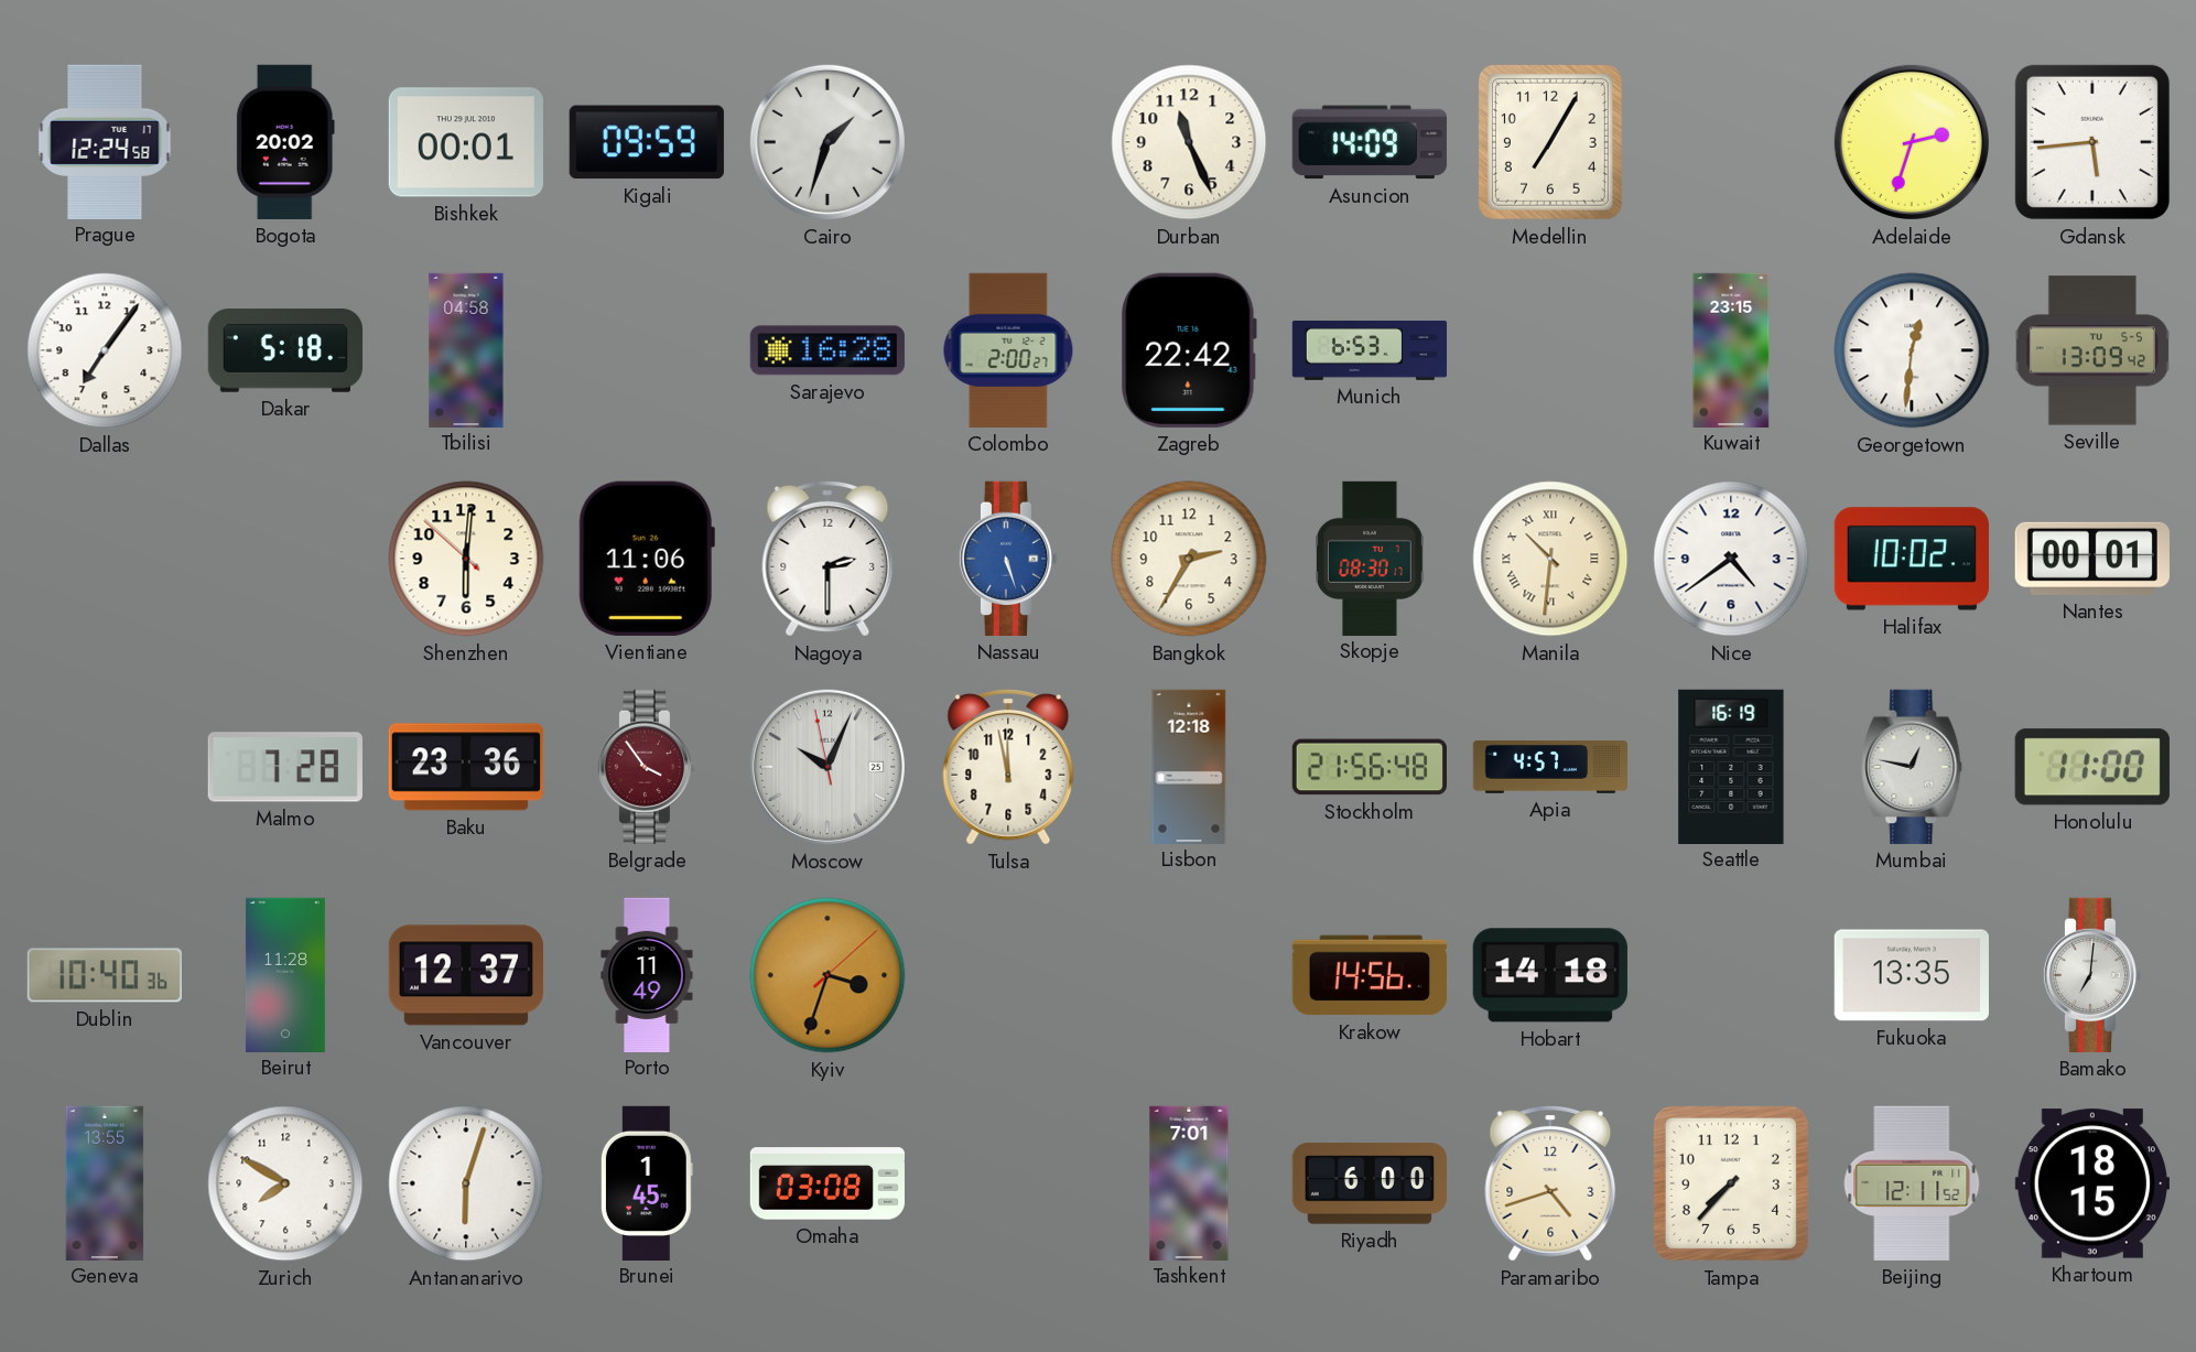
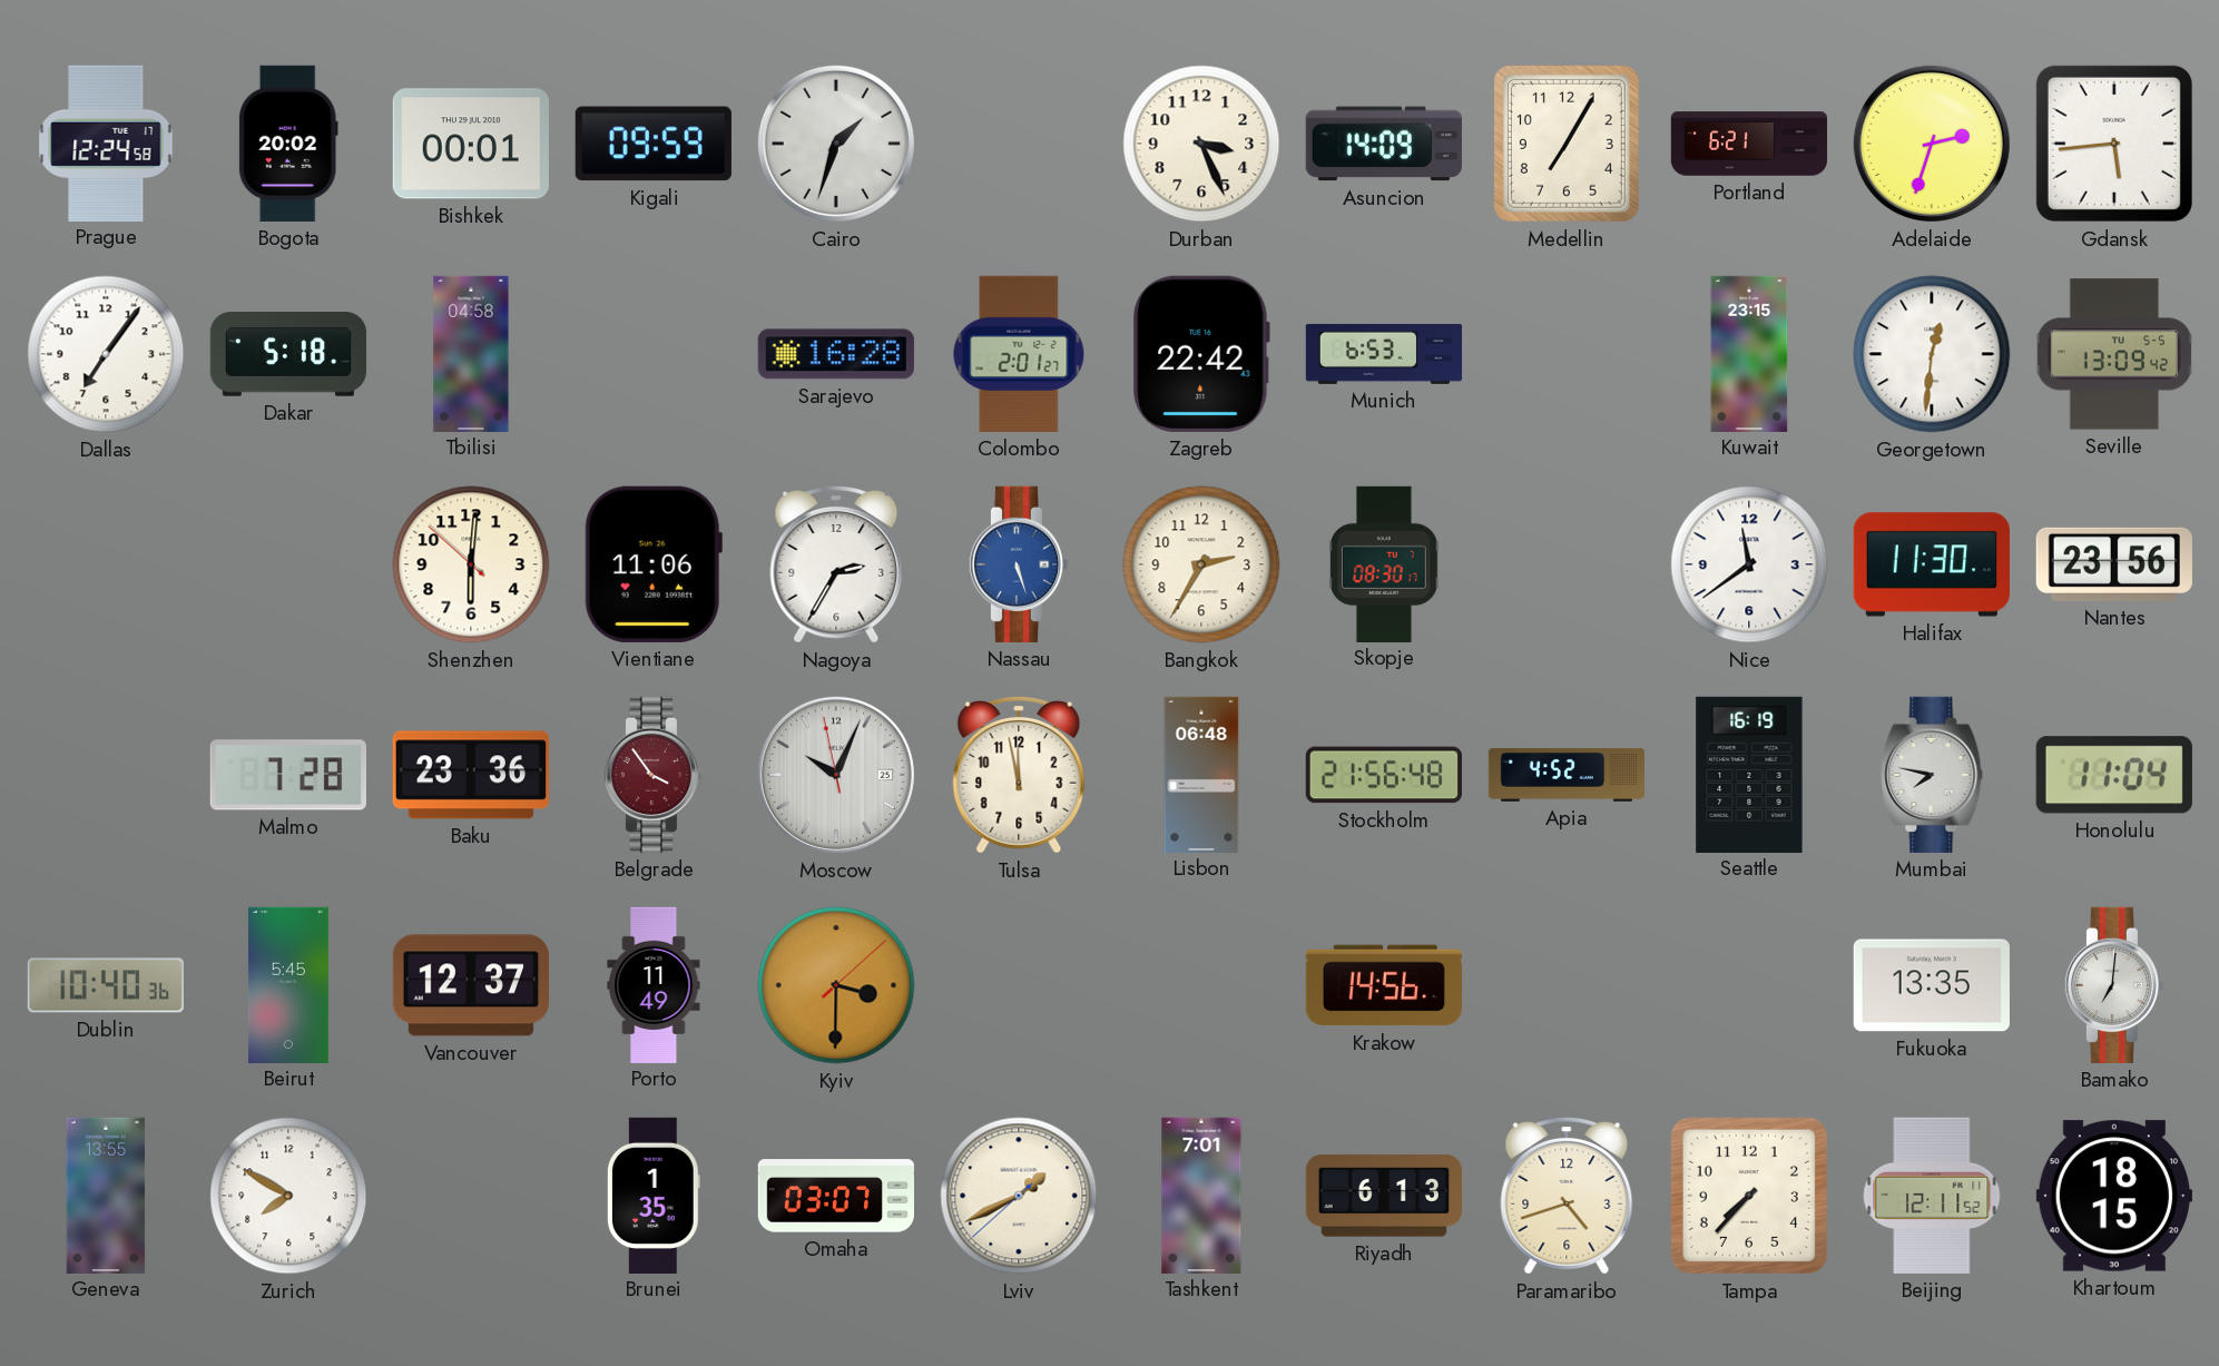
Durban: 11:26 -> 3:26 (1201, 144)
Portland: none -> 6:21 (1749, 144)
Colombo: 2:00 -> 2:01 (1019, 354)
Nagoya: 2:30 -> 2:35 (836, 566)
Manila: 10:31 -> none (1550, 559)
Nice: 4:39 -> 11:39 (1749, 564)
Halifax: 10:02 -> 11:30 (1932, 564)
Nantes: 00:01 -> 23:56 (2114, 564)
Lisbon: 12:18 -> 06:48 (1201, 774)
Apia: 4:57 -> 4:52 (1567, 776)
Mumbai: 12:47 -> 7:47 (1932, 775)
Honolulu: 11:00 -> 11:04 (2114, 775)
Beirut: 11:28 -> 5:45 (288, 984)
Kyiv: 3:33 -> 3:30 (836, 985)
Hobart: 14:18 -> none (1550, 975)
Antananarivo: 6:03 -> none (466, 1183)
Brunei: 1:45 -> 1:35 (654, 1195)
Omaha: 03:08 -> 03:07 (835, 1196)
Lviv: none -> 1:40 (1019, 1196)
Riyadh: 6:00 -> 6:13 (1384, 1196)
